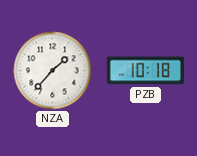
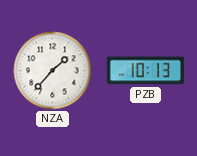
PZB: 10:18 -> 10:13 (146, 71)
